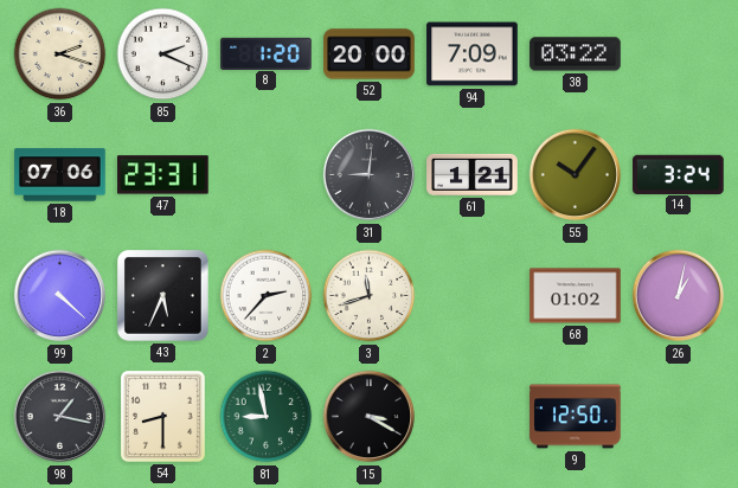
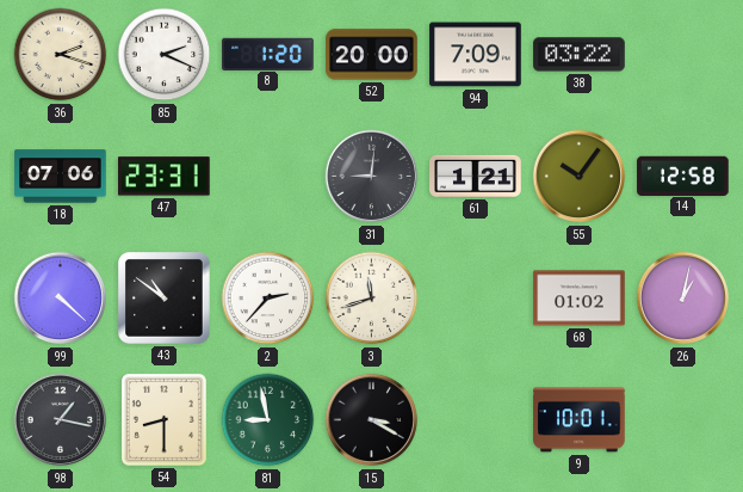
14: 3:24 -> 12:58 (683, 176)
43: 5:34 -> 10:51 (165, 299)
9: 12:50 -> 10:01 (580, 420)
